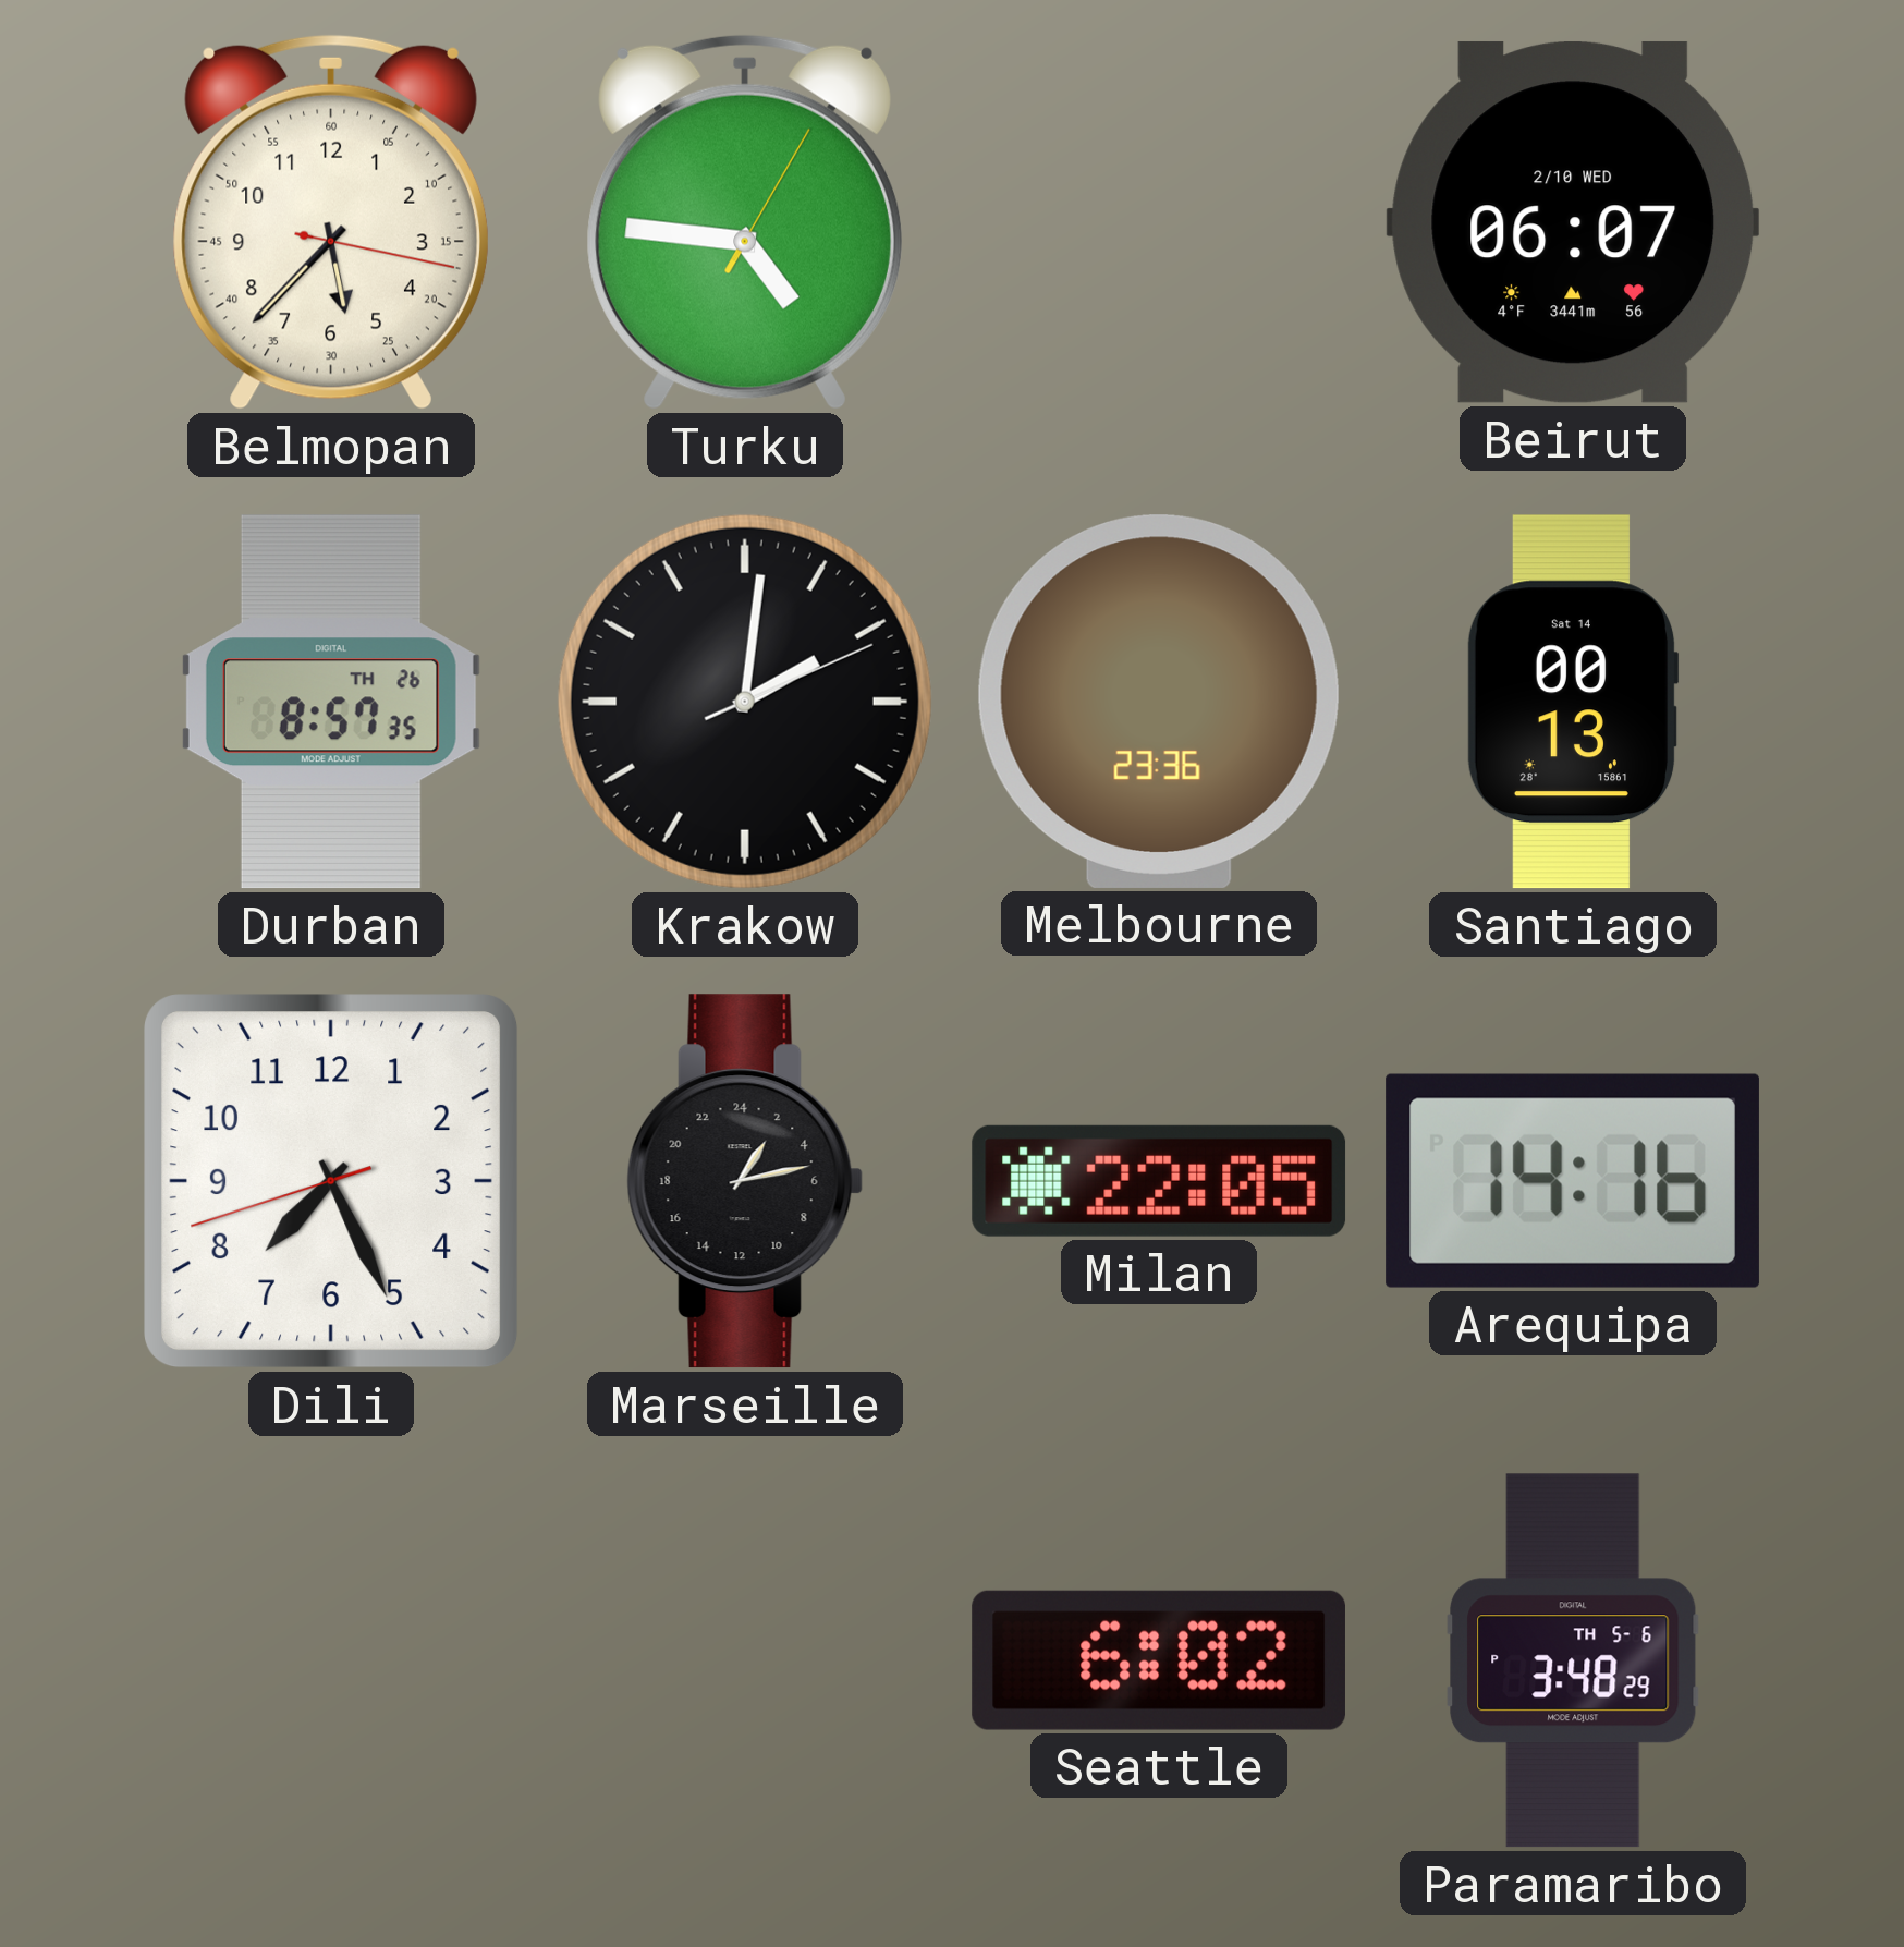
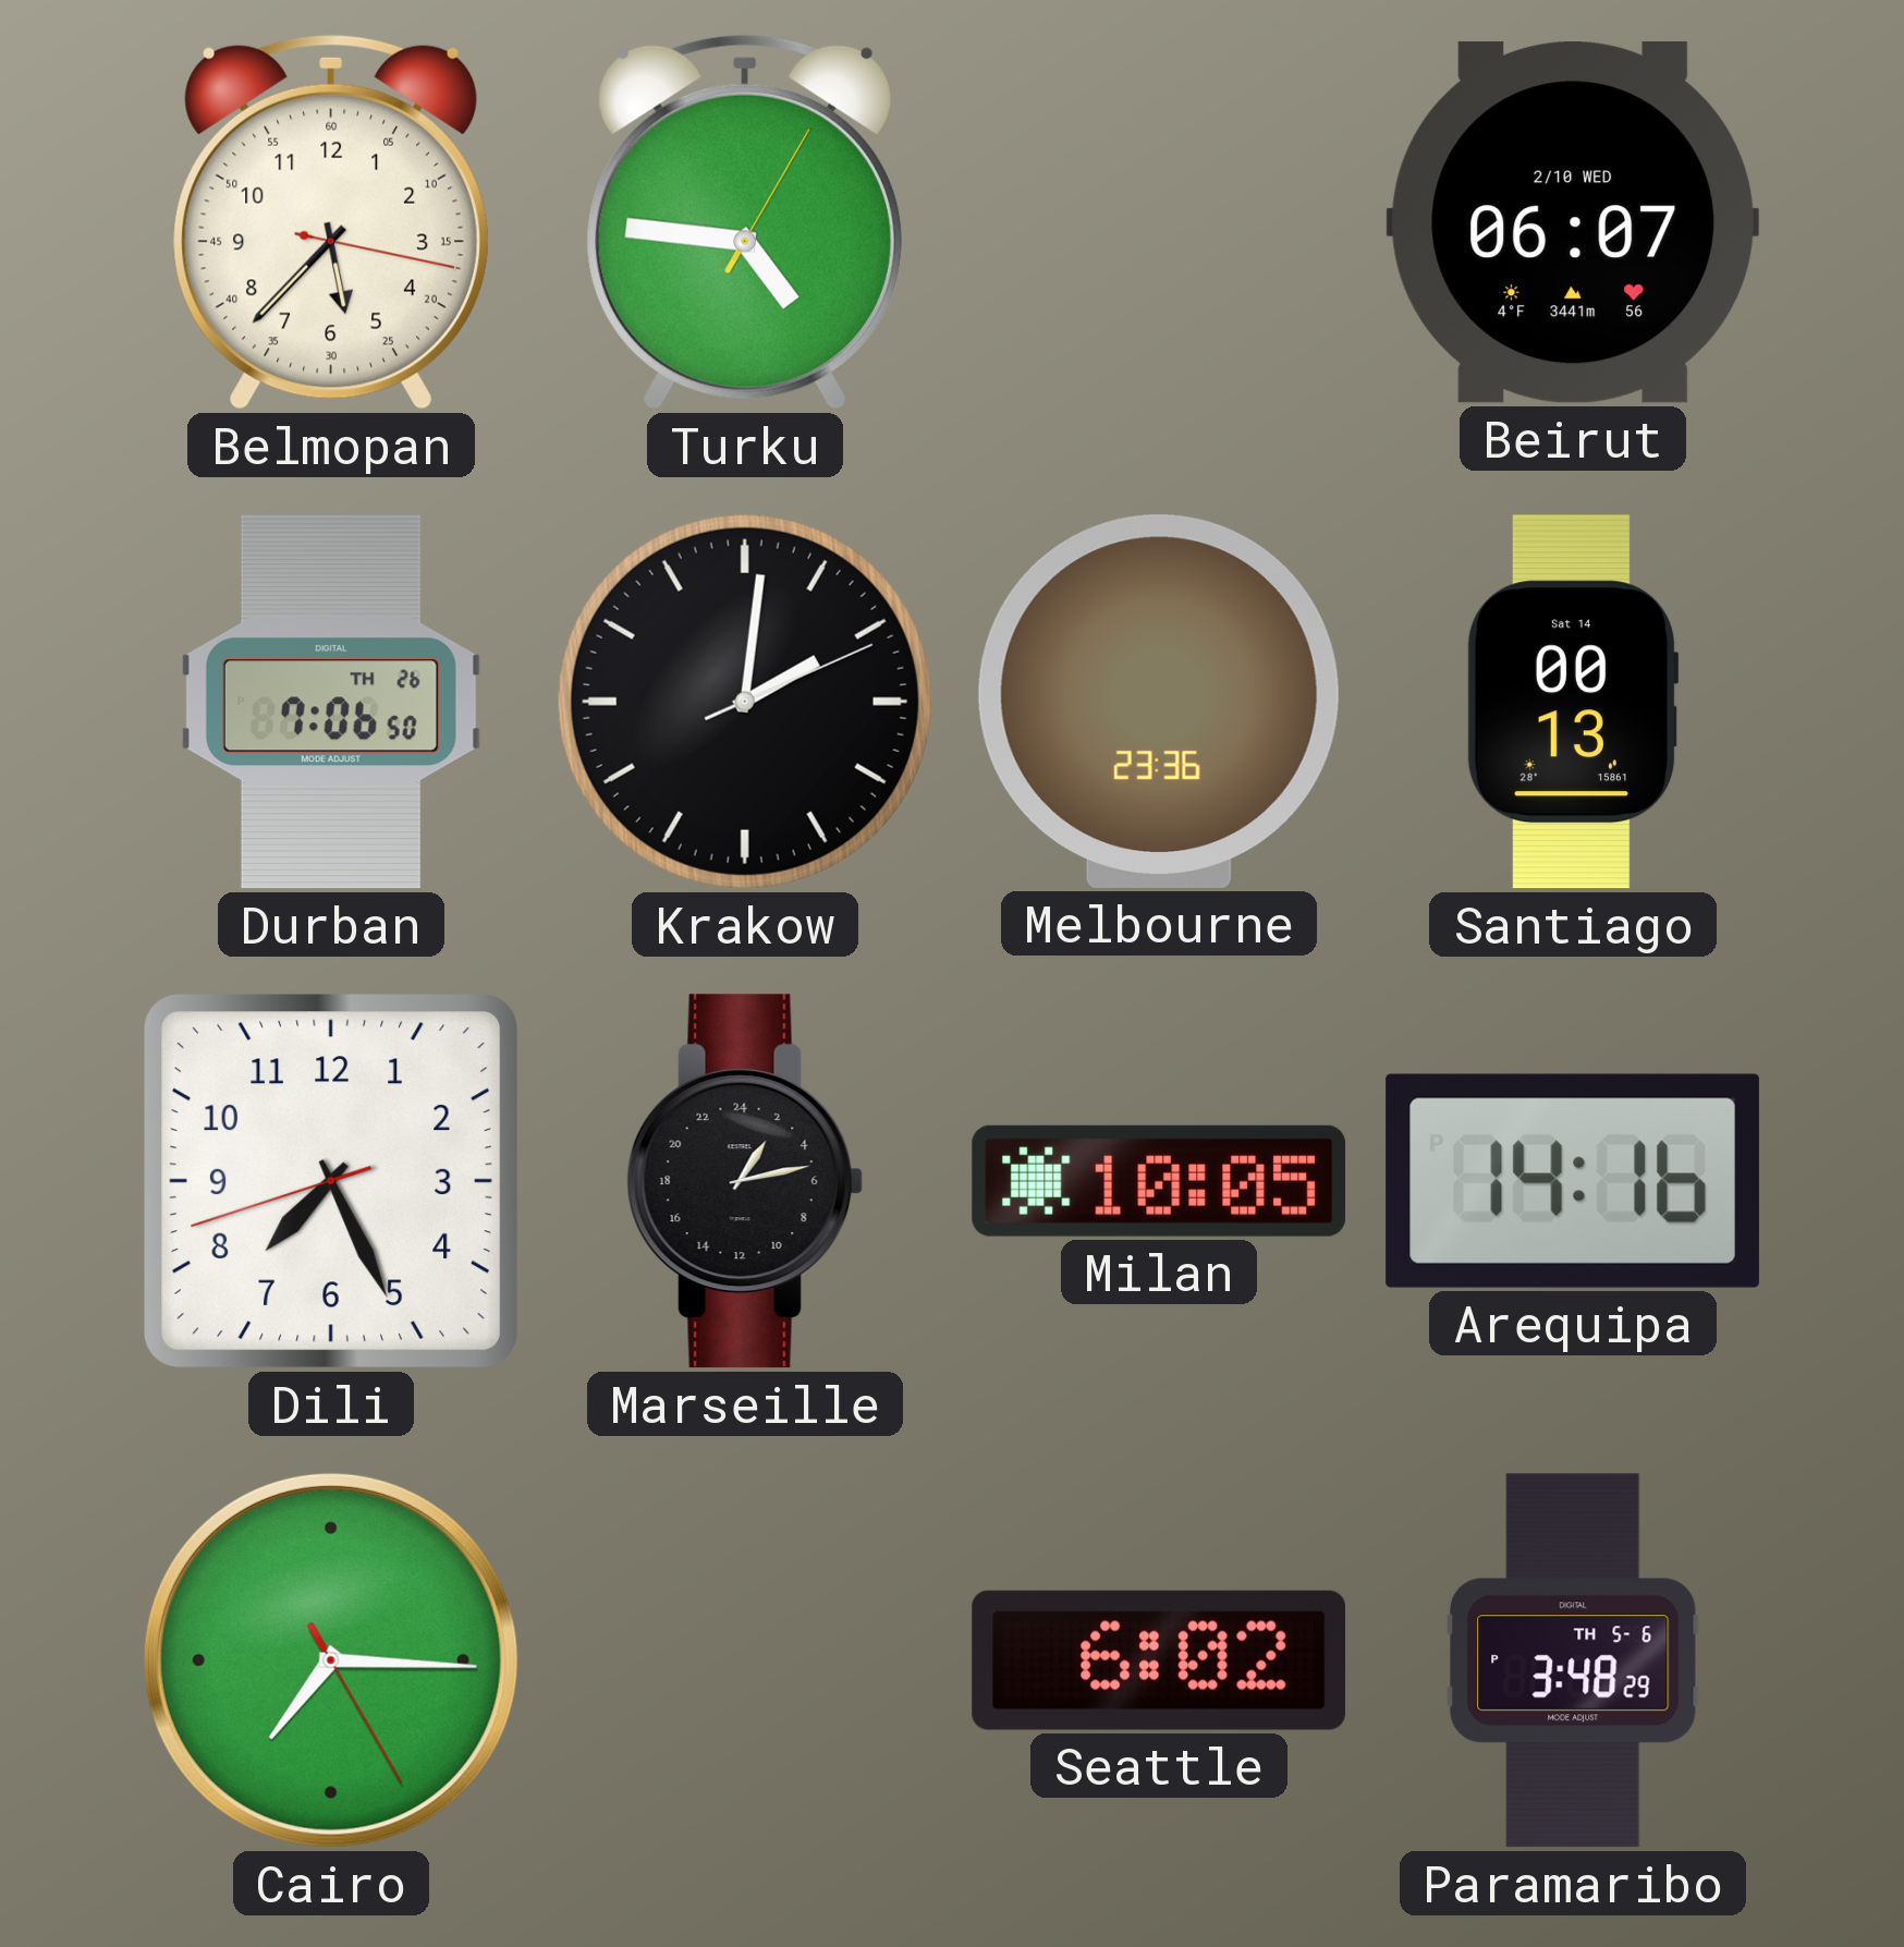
Durban: 8:57 -> 7:06 (331, 702)
Milan: 22:05 -> 10:05 (1159, 1181)
Cairo: none -> 7:15 (331, 1660)
